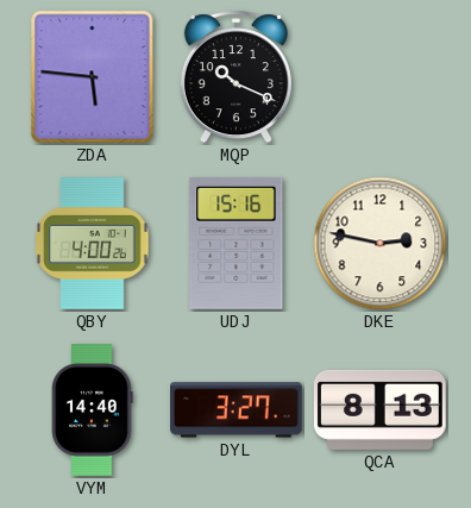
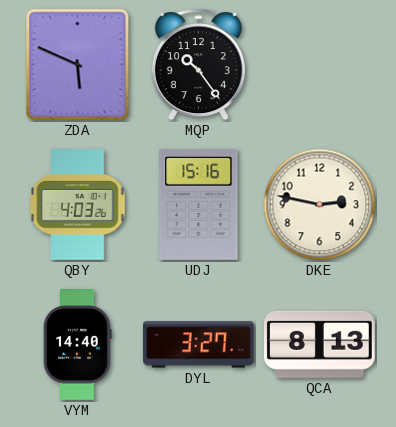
ZDA: 5:46 -> 5:49 (78, 65)
MQP: 10:19 -> 10:24 (198, 65)
QBY: 4:00 -> 4:03 (78, 205)
